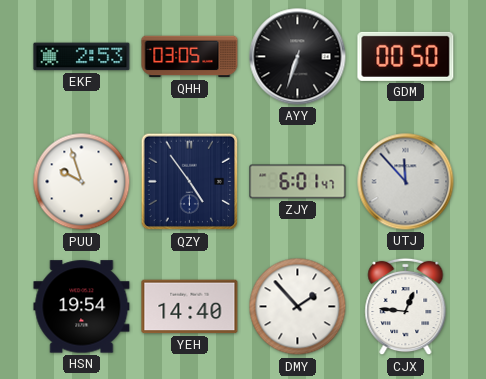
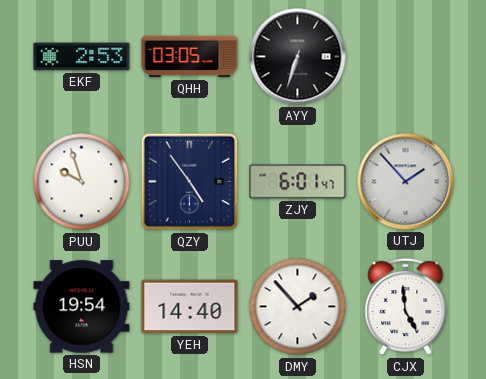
GDM: 00:50 -> none (406, 56)
UTJ: 11:53 -> 1:53 (406, 182)
CJX: 12:46 -> 4:59 (406, 307)
